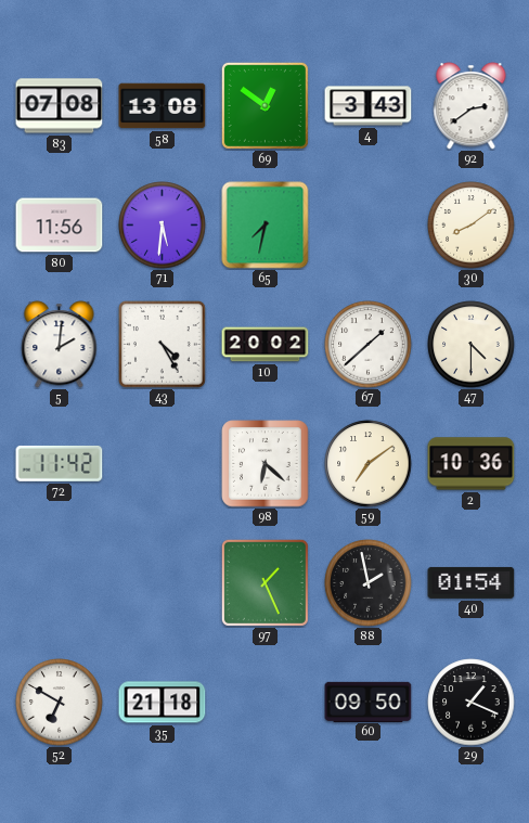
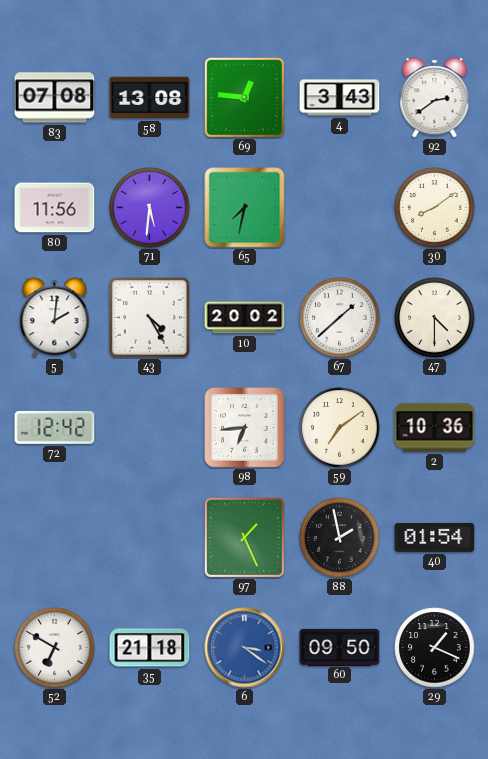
69: 12:51 -> 12:46 (244, 97)
72: 11:42 -> 12:42 (55, 427)
98: 6:22 -> 6:44 (245, 428)
6: none -> 3:21 (245, 648)
